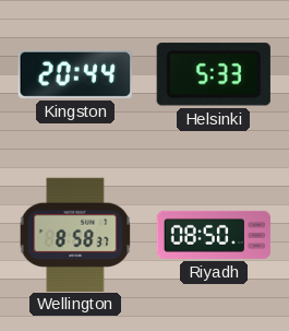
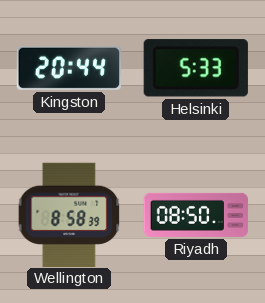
Wellington: 8:58:37 -> 8:58:39 (69, 214)
